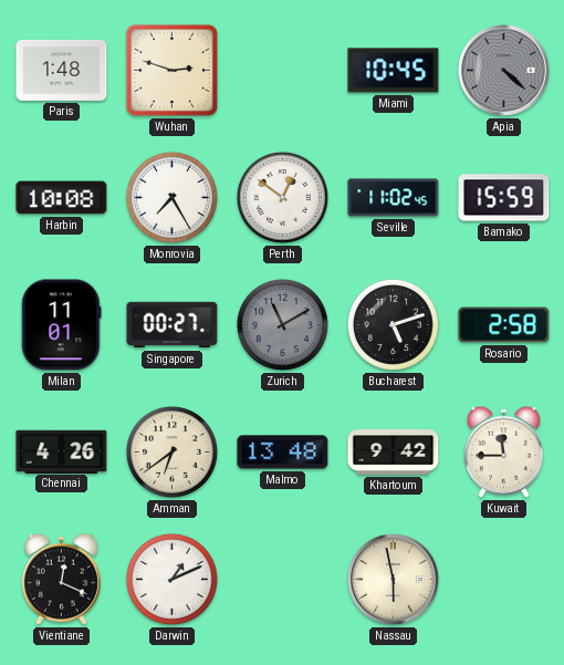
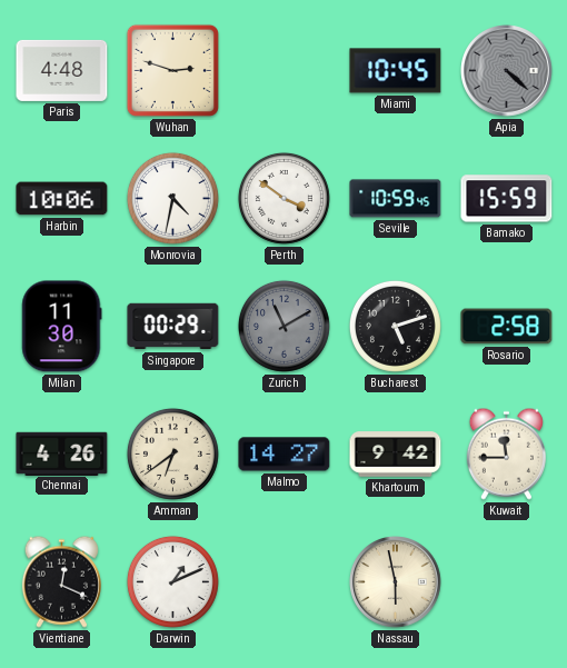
Paris: 1:48 -> 4:48 (62, 70)
Harbin: 10:08 -> 10:06 (62, 199)
Monrovia: 7:25 -> 4:32 (172, 198)
Perth: 12:51 -> 3:51 (283, 198)
Seville: 11:02 -> 10:59 (396, 199)
Milan: 11:01 -> 11:30 (62, 327)
Singapore: 00:27 -> 00:29 (173, 327)
Malmo: 13:48 -> 14:27 (285, 455)
